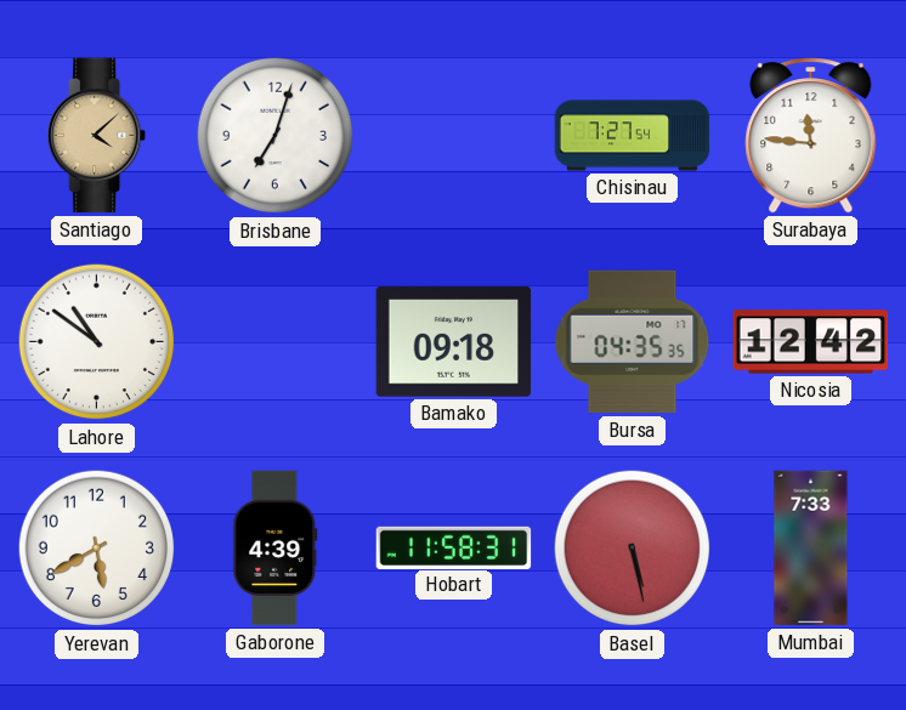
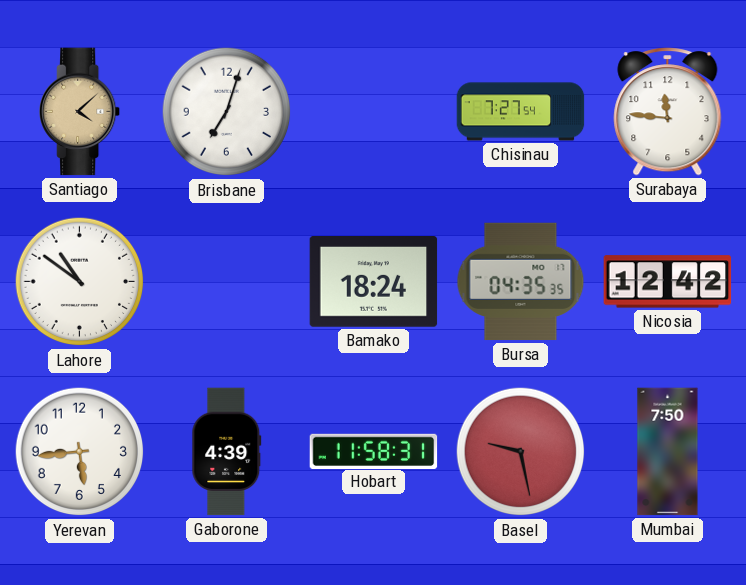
Bamako: 09:18 -> 18:24 (374, 282)
Yerevan: 5:40 -> 5:44 (80, 452)
Basel: 5:28 -> 9:28 (521, 452)
Mumbai: 7:33 -> 7:50 (668, 452)
